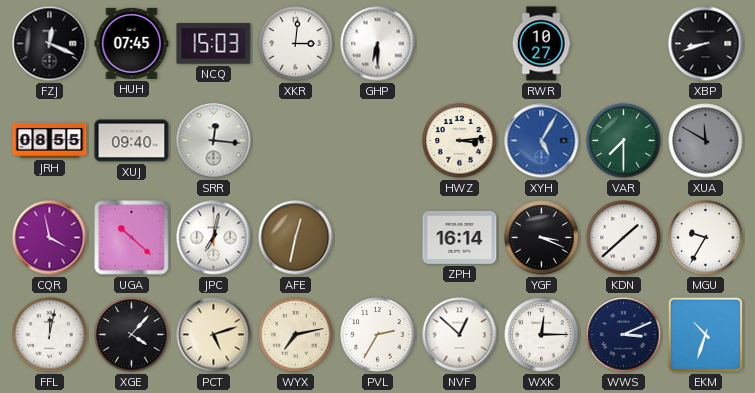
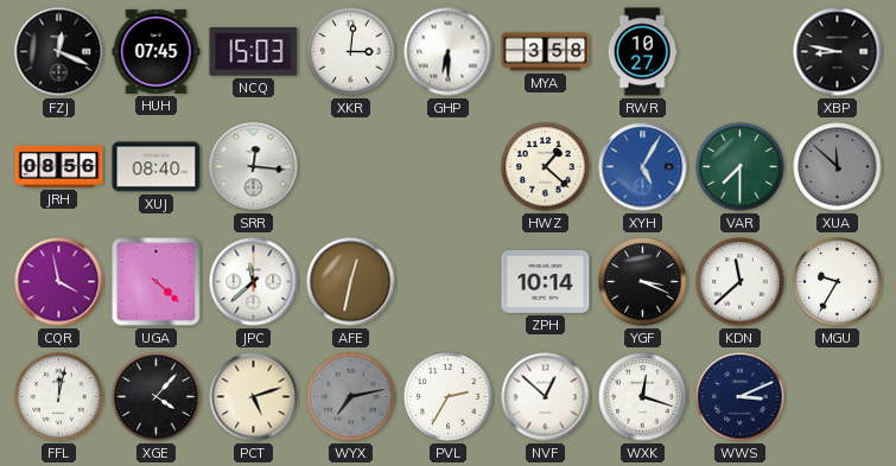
MYA: none -> 3:58 (546, 52)
XBP: 8:42 -> 8:47 (838, 52)
JRH: 08:55 -> 08:56 (59, 166)
XUJ: 09:40 -> 08:40 (157, 167)
HWZ: 3:14 -> 1:22 (546, 167)
XUA: 11:50 -> 11:52 (838, 167)
UGA: 10:22 -> 4:22 (157, 282)
JPC: 7:02 -> 11:38 (254, 282)
ZPH: 16:14 -> 10:14 (546, 281)
KDN: 1:38 -> 11:38 (741, 282)
WYX dial: cream -> grey (351, 397)
WXK: 12:15 -> 12:18 (643, 397)
EKM: 10:33 -> none (705, 334)
